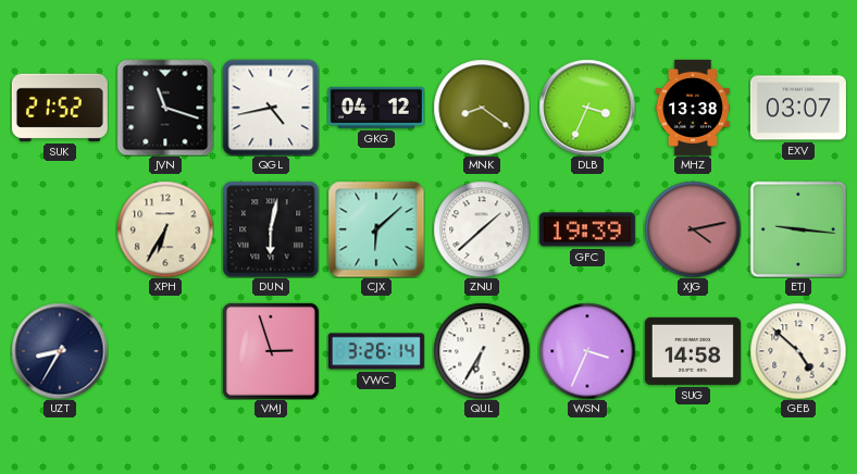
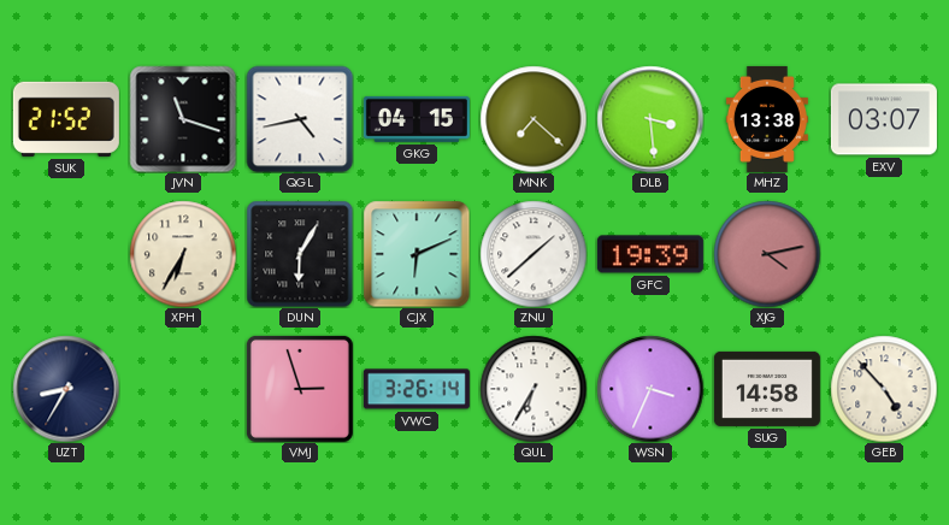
GKG: 04:12 -> 04:15 (417, 119)
MNK: 8:21 -> 7:22 (534, 119)
DLB: 3:34 -> 3:29 (650, 119)
DUN: 6:02 -> 6:05 (300, 254)
CJX: 6:08 -> 6:11 (417, 254)
ETJ: 9:16 -> none (798, 229)
GEB: 4:52 -> 4:53 (884, 389)
